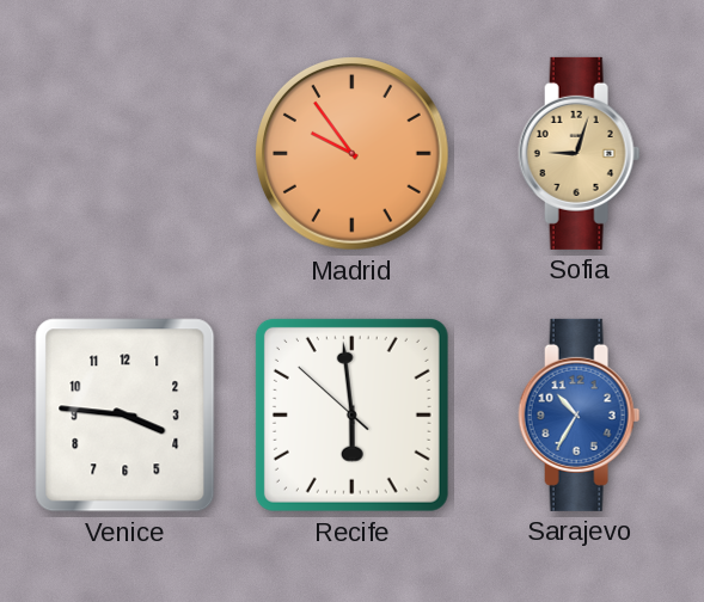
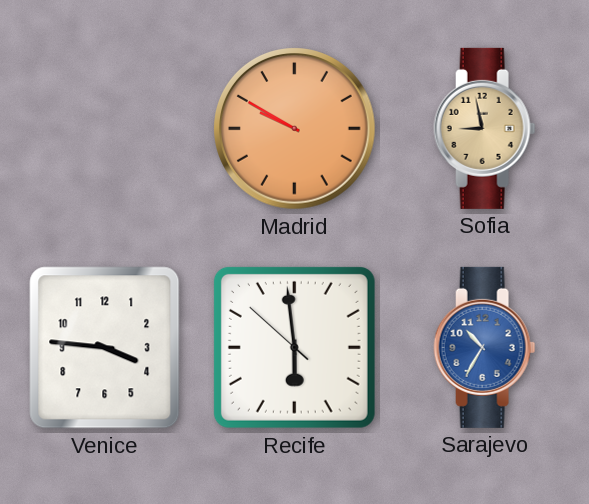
Madrid: 9:54 -> 9:50 (295, 129)
Sofia: 9:03 -> 8:58 (485, 128)
